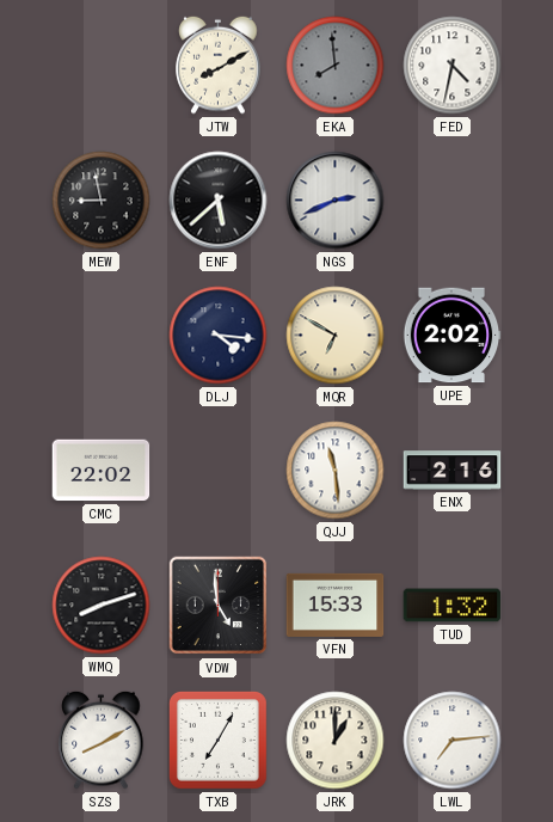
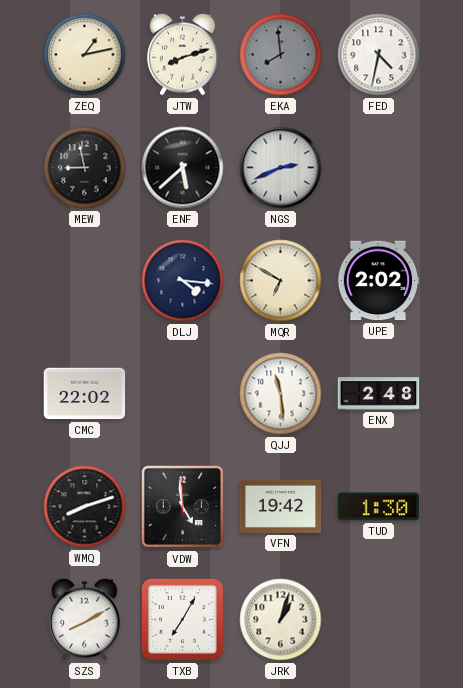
ZEQ: none -> 1:13 (85, 55)
JTW: 8:10 -> 8:12 (183, 54)
ENX: 2:16 -> 2:48 (379, 394)
VFN: 15:33 -> 19:42 (281, 506)
TUD: 1:32 -> 1:30 (379, 507)
JRK: 1:00 -> 1:03 (281, 620)
LWL: 7:14 -> none (453, 741)
